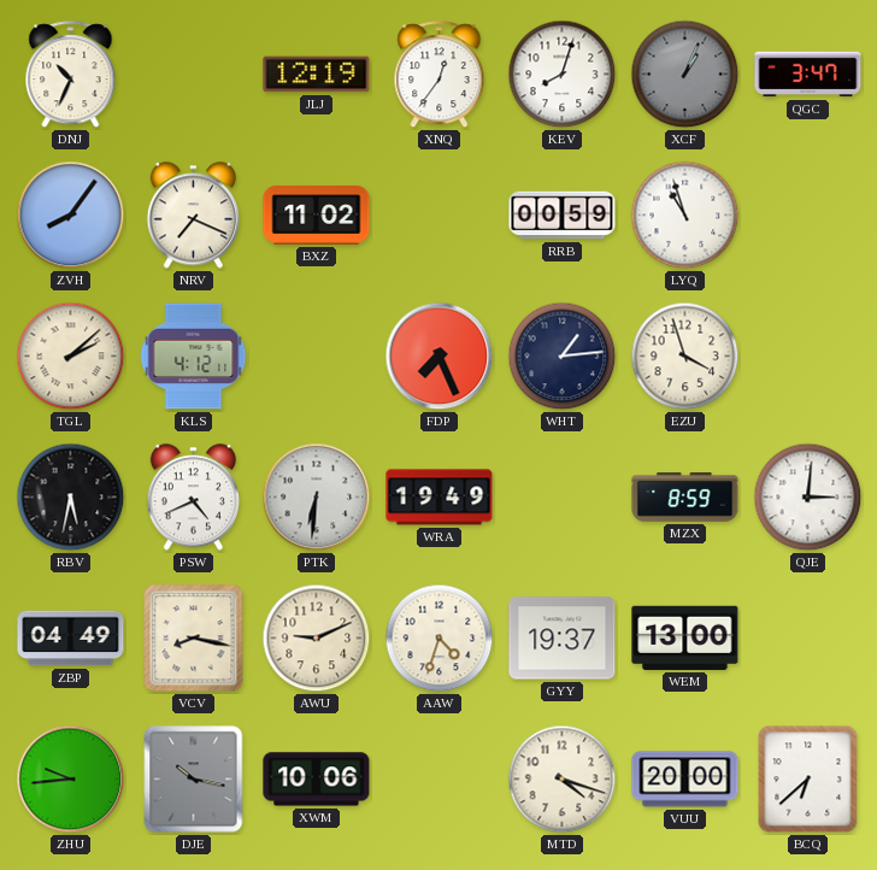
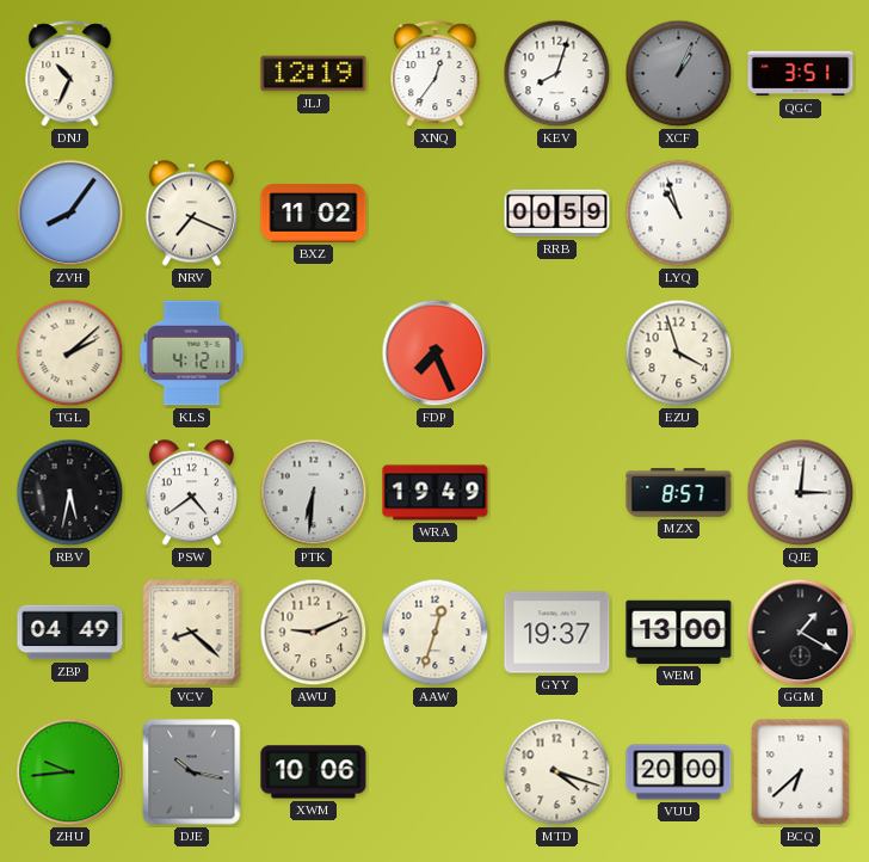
QGC: 3:47 -> 3:51 (801, 74)
WHT: 1:14 -> none (563, 357)
PSW: 4:41 -> 4:39 (191, 493)
MZX: 8:59 -> 8:57 (679, 493)
VCV: 8:17 -> 8:22 (192, 633)
AAW: 4:33 -> 12:33 (436, 633)
GGM: none -> 1:20 (801, 633)
